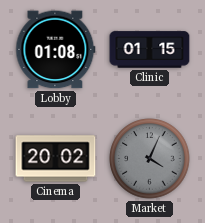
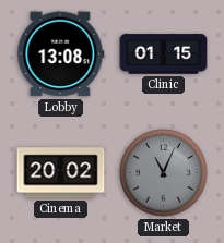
Lobby: 01:08 -> 13:08 (61, 54)
Market: 4:04 -> 11:04 (164, 173)
